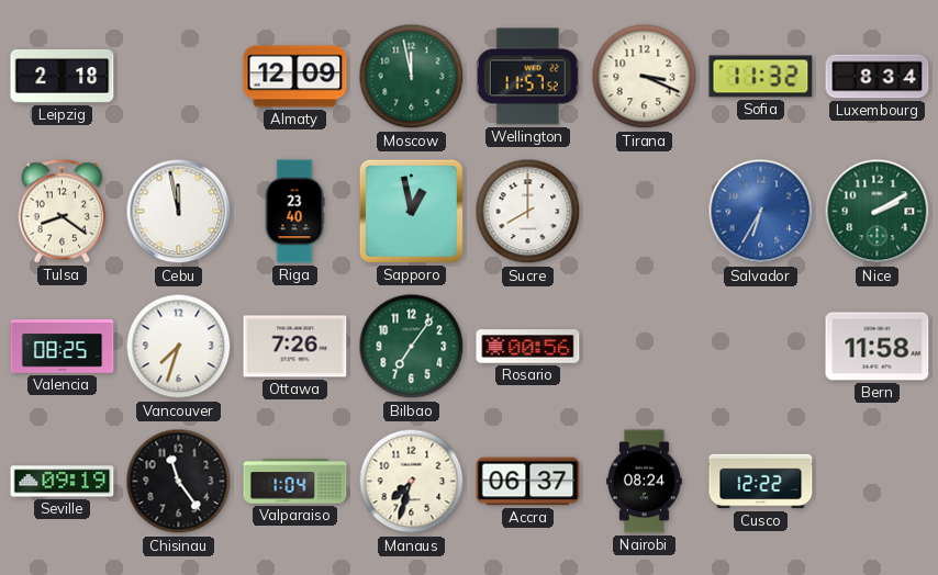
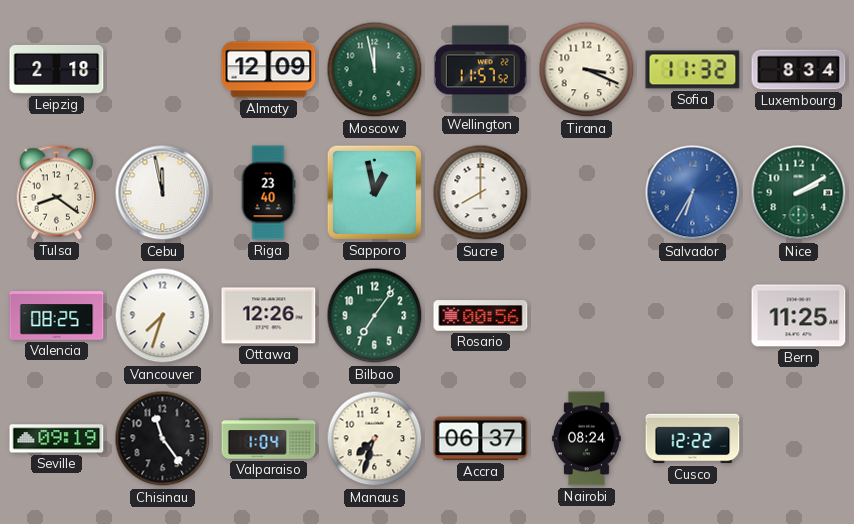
Ottawa: 7:26 -> 12:26 (269, 316)
Bern: 11:58 -> 11:25 (799, 316)
